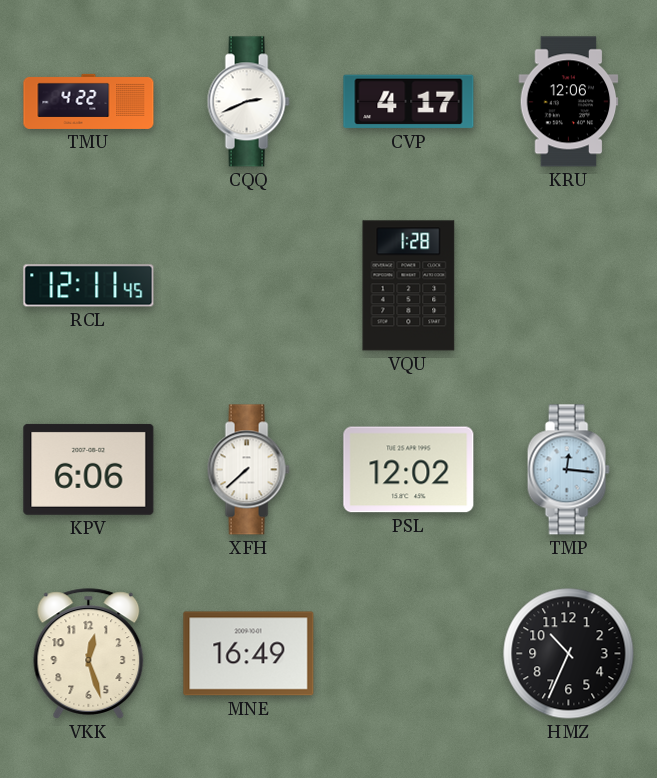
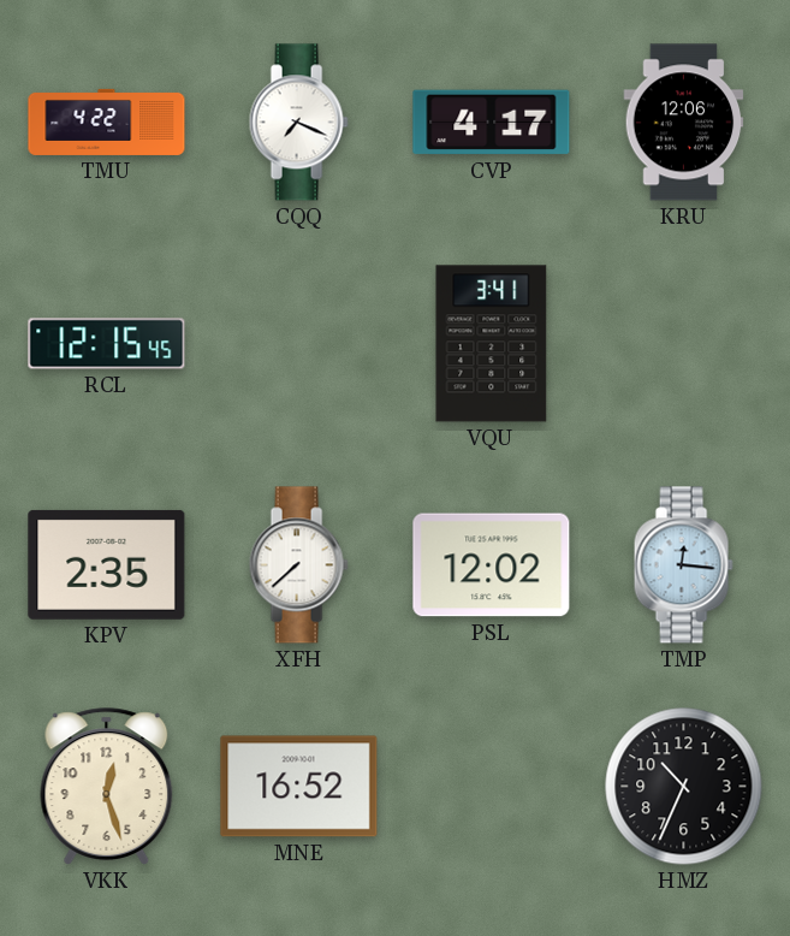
CQQ: 2:41 -> 7:19 (298, 123)
RCL: 12:11 -> 12:15 (107, 344)
VQU: 1:28 -> 3:41 (492, 344)
KPV: 6:06 -> 2:35 (107, 564)
MNE: 16:49 -> 16:52 (299, 787)
